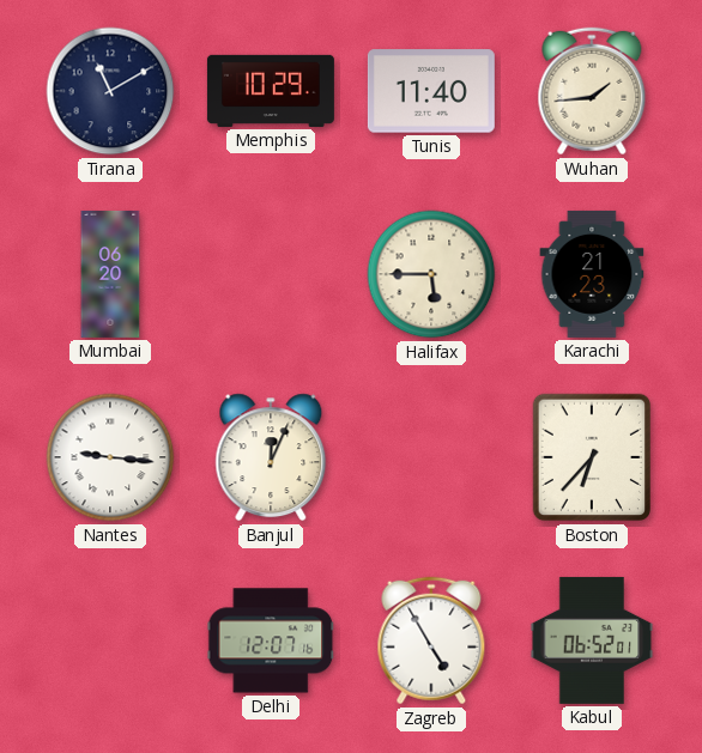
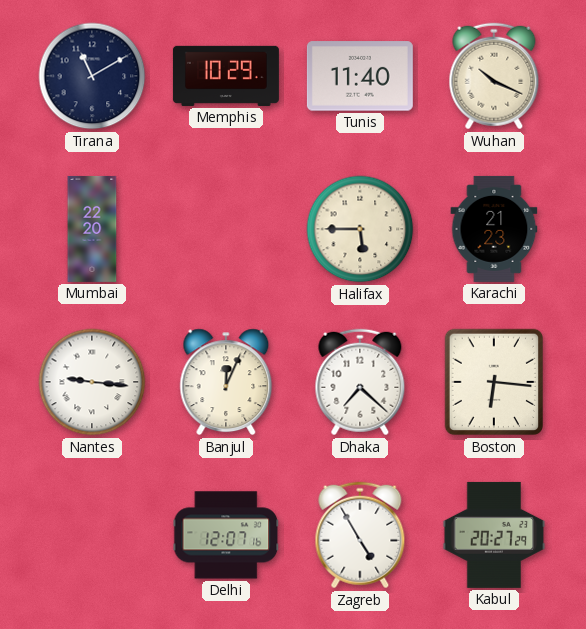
Wuhan: 1:44 -> 10:19 (494, 76)
Mumbai: 06:20 -> 22:20 (92, 229)
Dhaka: none -> 7:22 (360, 382)
Boston: 6:37 -> 6:16 (493, 382)
Kabul: 06:52 -> 20:27 (494, 535)
